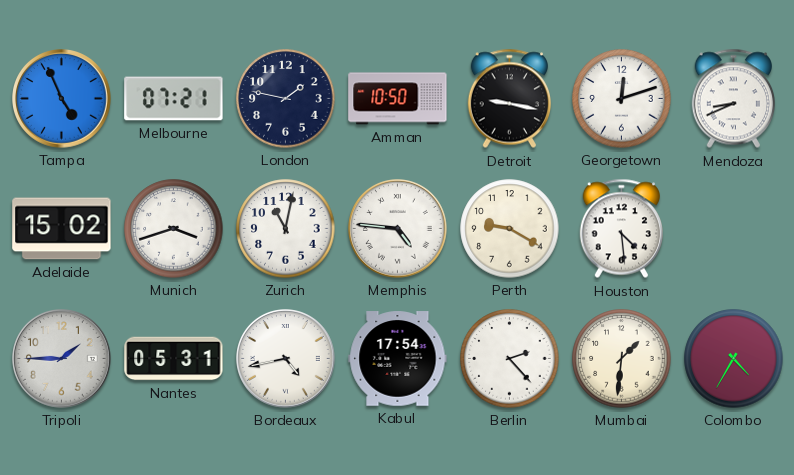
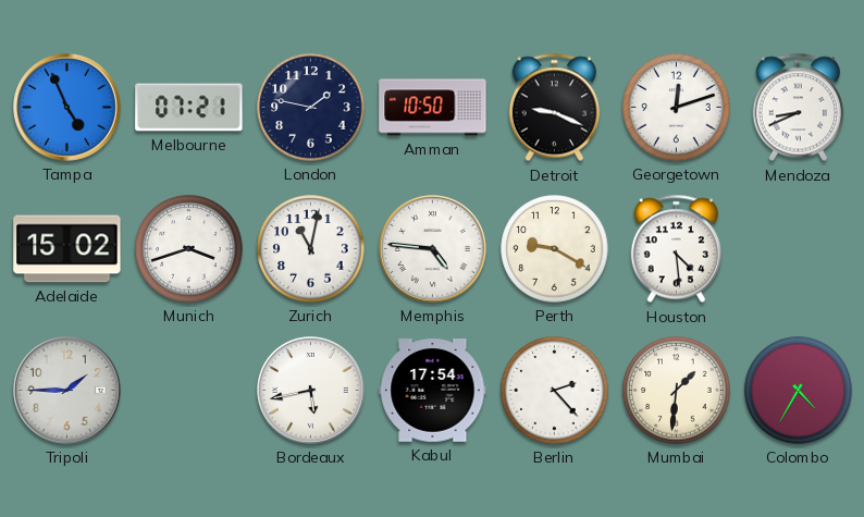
Detroit: 9:17 -> 9:19 (554, 108)
Nantes: 05:31 -> none (174, 359)
Bordeaux: 4:43 -> 5:43 (311, 391)
